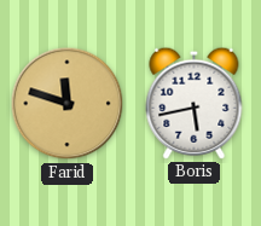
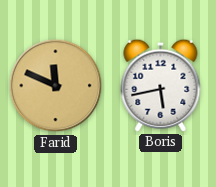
Farid: 11:48 -> 11:49 (56, 86)
